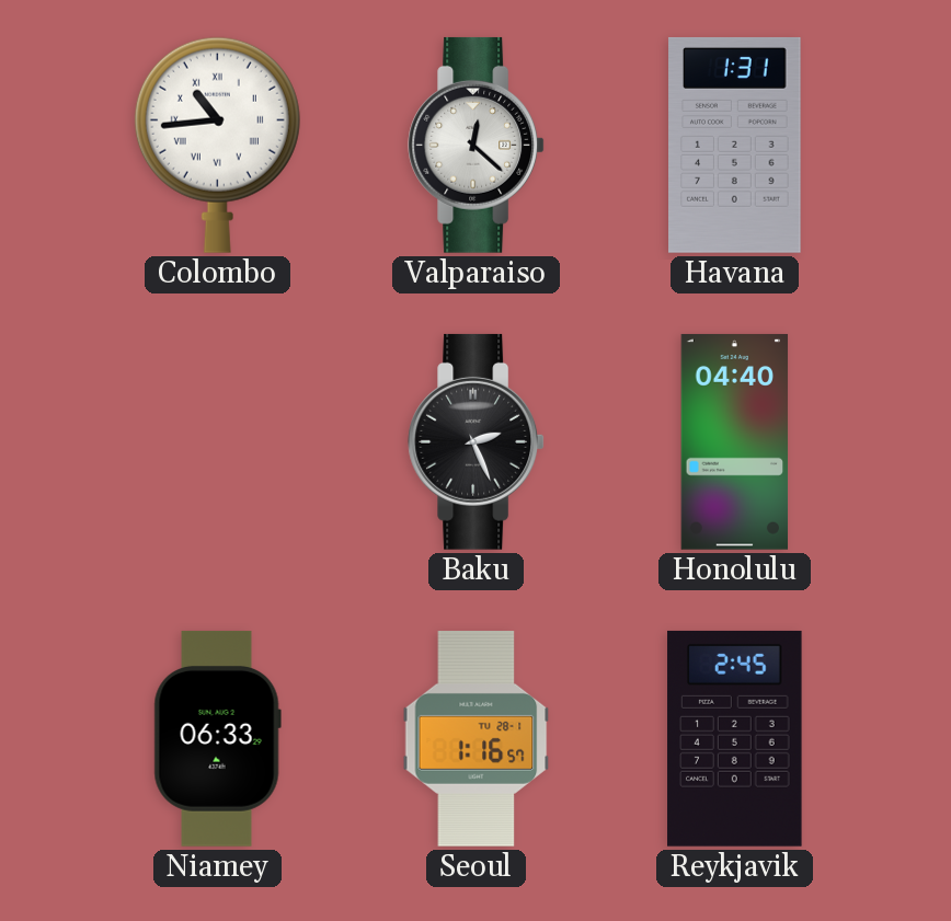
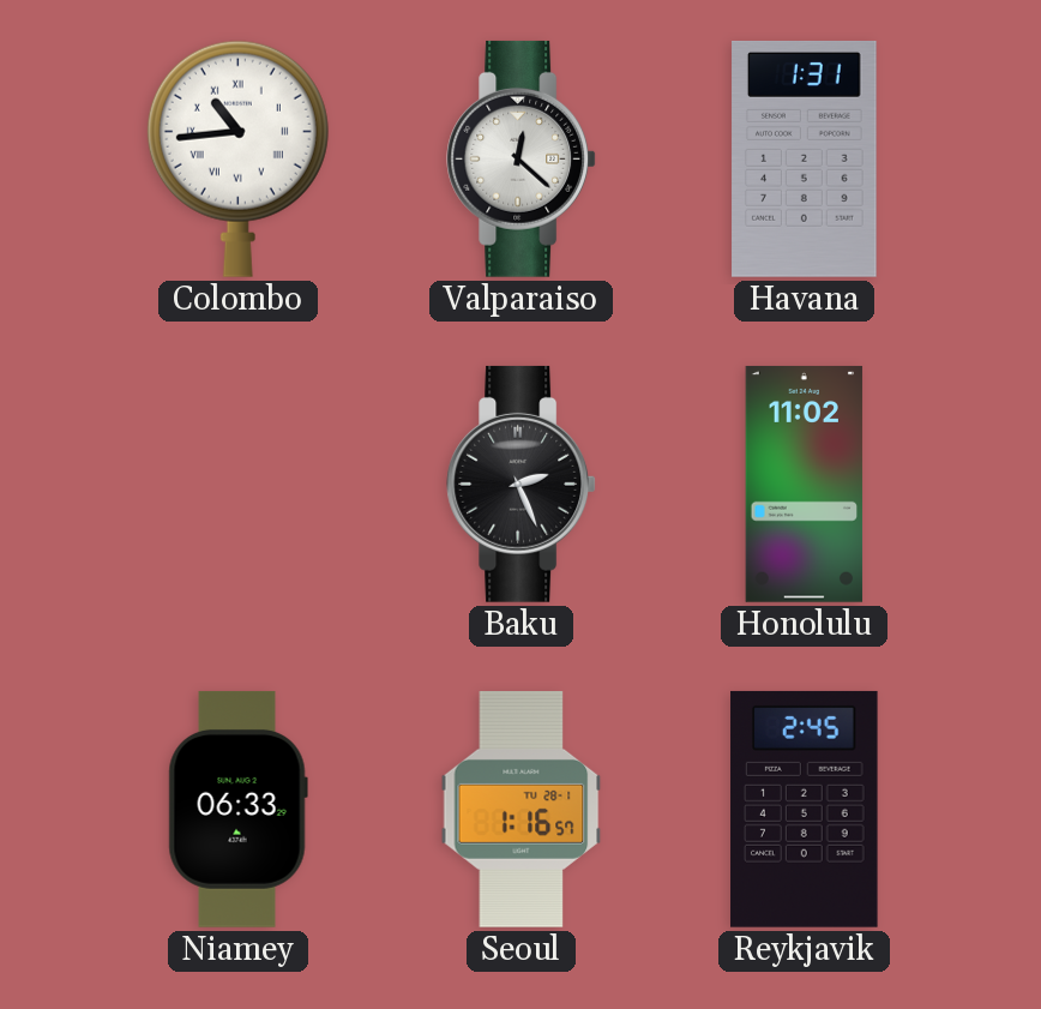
Honolulu: 04:40 -> 11:02 (805, 484)
